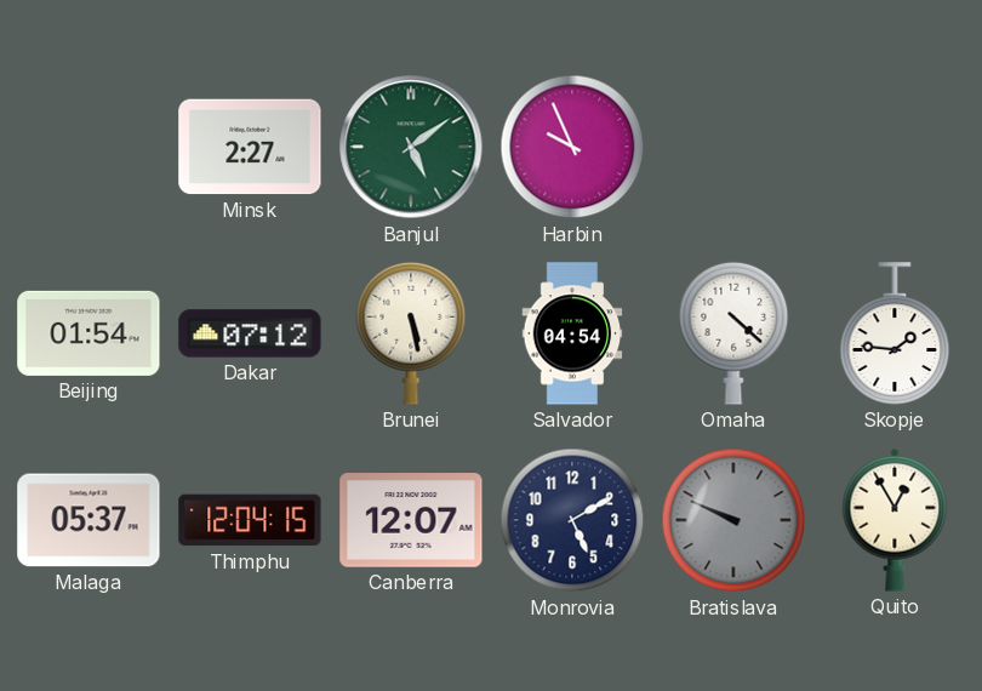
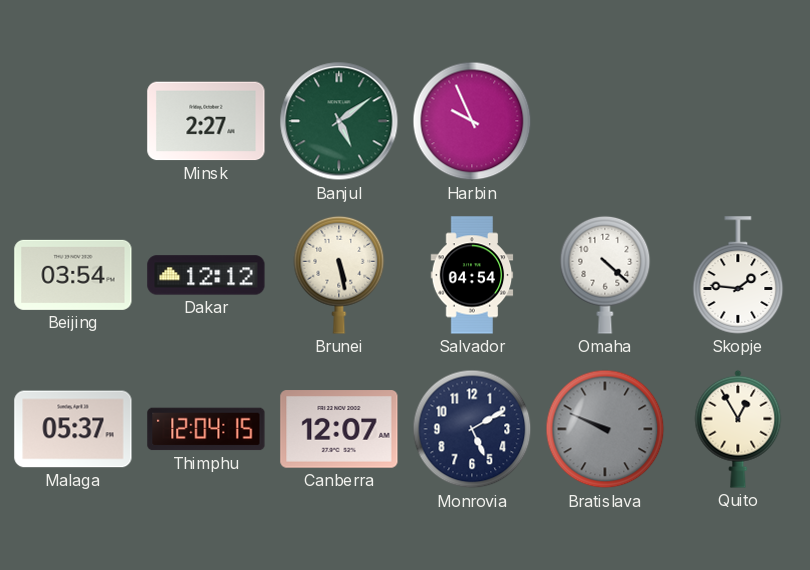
Beijing: 01:54 -> 03:54 (73, 275)
Dakar: 07:12 -> 12:12 (206, 275)
